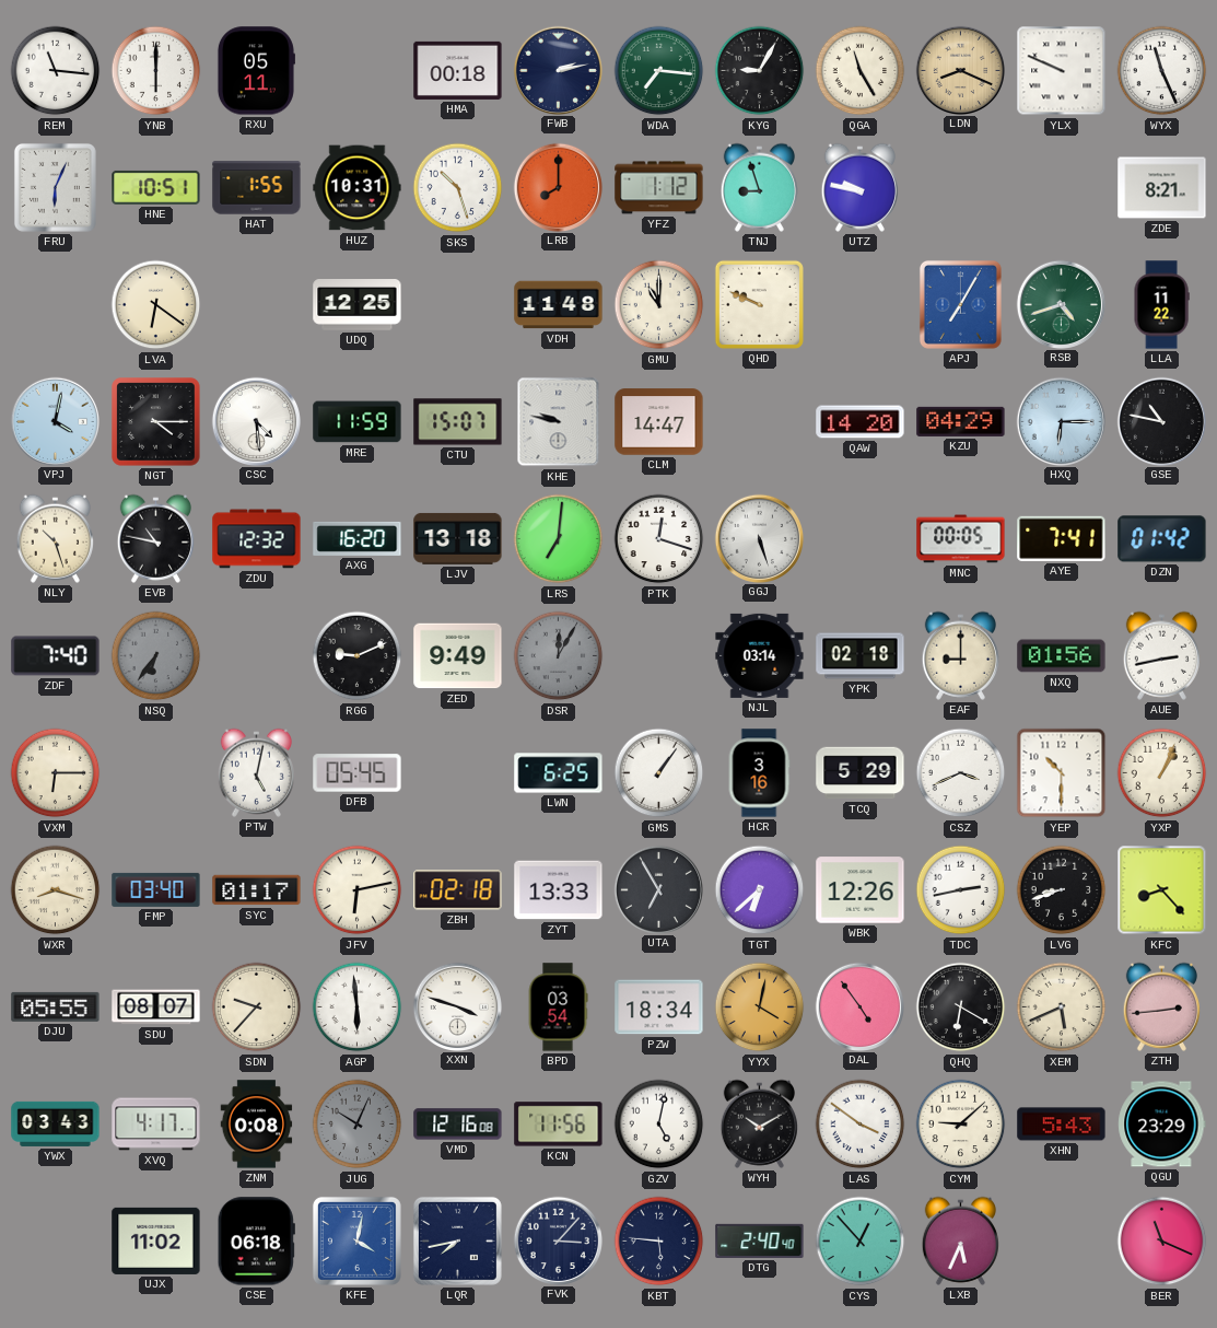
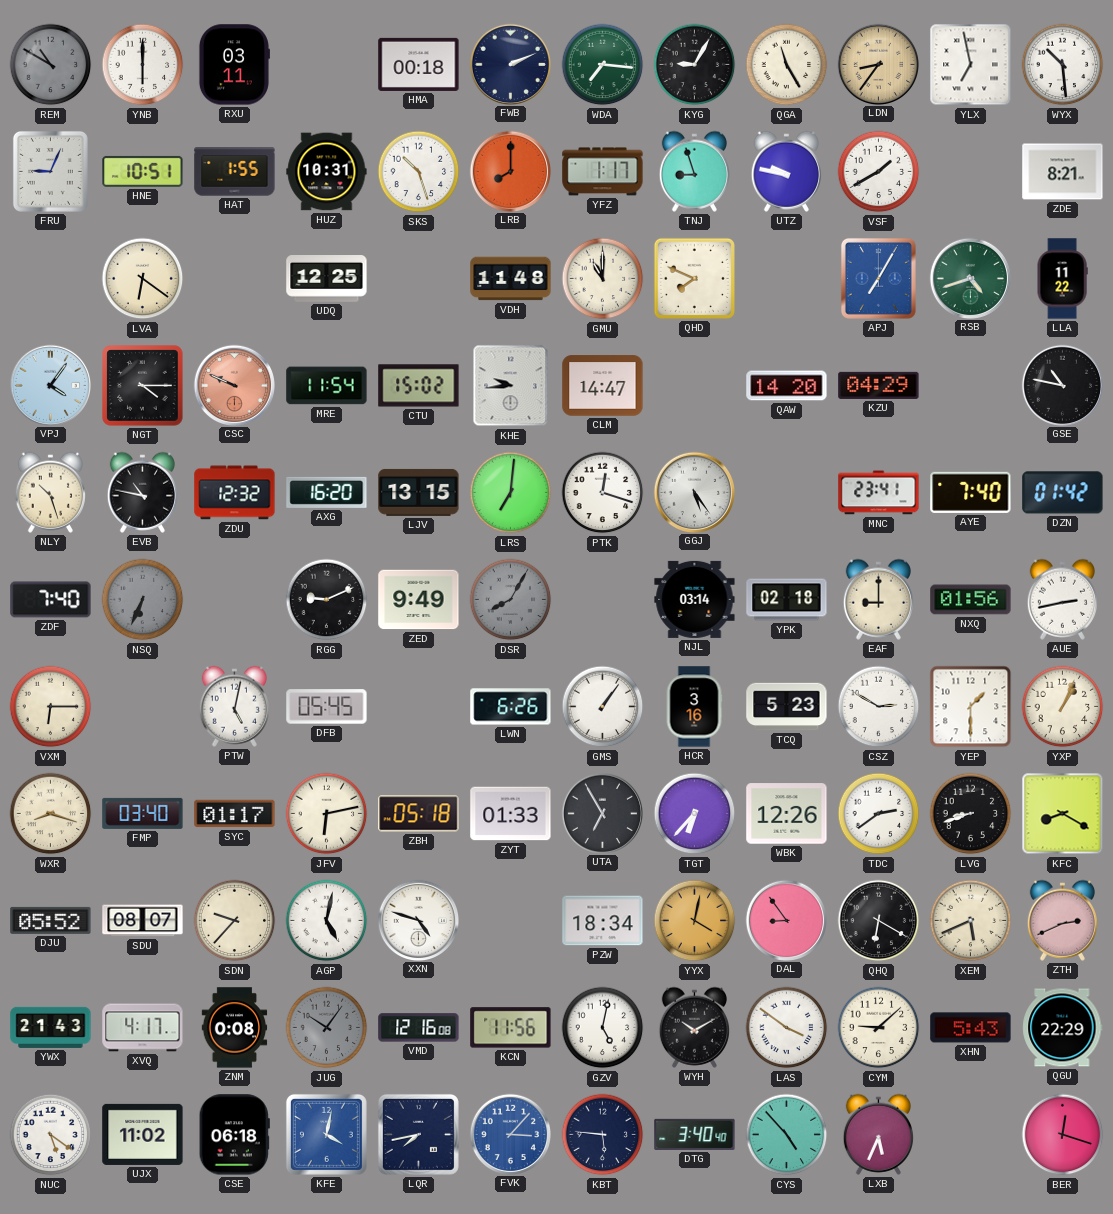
REM: 11:16 -> 10:50 (51, 65)
REM dial: white -> grey (51, 65)
RXU: 05:11 -> 03:11 (234, 65)
FWB: 2:13 -> 2:11 (510, 64)
LDN: 8:19 -> 8:36 (878, 64)
YLX: 9:49 -> 6:58 (971, 65)
WYX: 11:26 -> 10:29 (1063, 65)
FRU: 6:04 -> 9:04 (50, 171)
YFZ: 1:12 -> 1:17 (603, 172)
VSF: none -> 1:40 (879, 172)
QHD: 9:49 -> 7:49 (694, 278)
VPJ: 4:02 -> 4:06 (50, 385)
CSC: 4:29 -> 9:49 (234, 385)
CSC dial: white -> salmon (234, 385)
MRE: 11:59 -> 11:54 (327, 386)
CTU: 15:07 -> 15:02 (419, 386)
KHE: 9:47 -> 9:44 (511, 386)
HXQ: 6:15 -> none (1061, 421)
LJV: 13:18 -> 13:15 (419, 492)
GGJ: 5:27 -> 5:24 (694, 492)
MNC: 00:05 -> 23:41 (879, 493)
AYE: 7:41 -> 7:40 (971, 492)
NSQ: 6:36 -> 6:34 (143, 600)
DSR: 12:05 -> 8:05 (511, 600)
LWN: 6:25 -> 6:26 (511, 707)
TCQ: 5:29 -> 5:23 (787, 707)
CSZ: 3:41 -> 2:50 (879, 707)
YEP: 10:30 -> 1:30 (971, 707)
ZBH: 02:18 -> 05:18 (419, 814)
ZYT: 13:33 -> 01:33 (511, 814)
TGT: 6:38 -> 6:37 (695, 814)
TDC: 2:43 -> 2:39 (879, 814)
KFC: 8:23 -> 8:20 (1063, 814)
DJU: 05:55 -> 05:52 (51, 920)
AGP: 5:59 -> 5:02 (327, 921)
XXN: 3:48 -> 4:48 (418, 920)
BPD: 03:54 -> none (558, 1007)
DAL: 4:54 -> 8:54 (786, 920)
ZTH: 2:44 -> 2:41 (1062, 920)
YWX: 03:43 -> 21:43 (51, 1027)
JUG: 10:04 -> 10:06 (327, 1028)
QGU: 23:29 -> 22:29 (1063, 1028)
NUC: none -> 5:21 (51, 1135)
FVK dial: navy -> blue (510, 1134)
DTG: 2:40 -> 3:40 (695, 1134)
CYS: 12:53 -> 4:53 (787, 1135)
BER: 11:19 -> 12:18 (1063, 1135)
